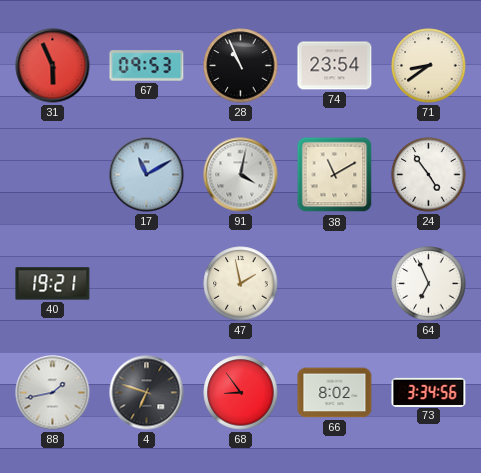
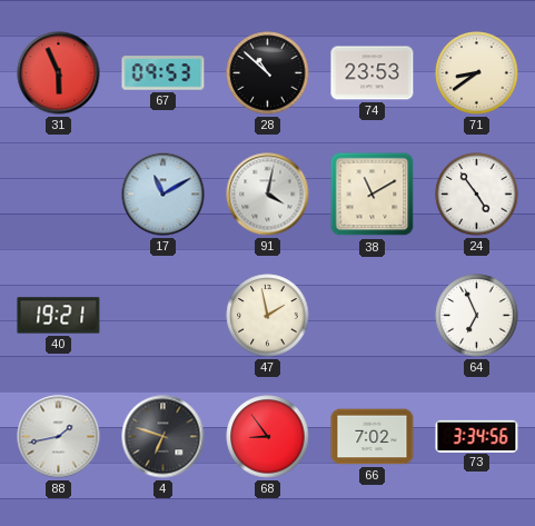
28: 10:56 -> 10:52 (268, 73)
74: 23:54 -> 23:53 (373, 73)
66: 8:02 -> 7:02 (373, 437)
